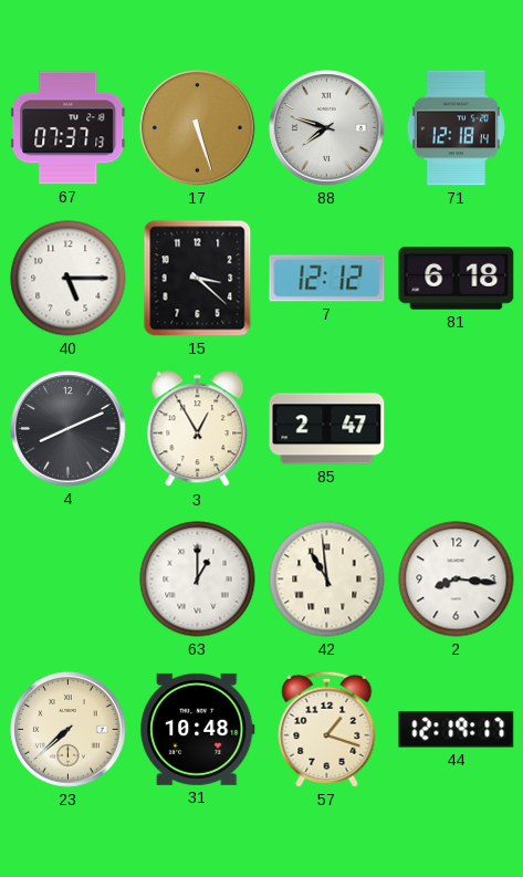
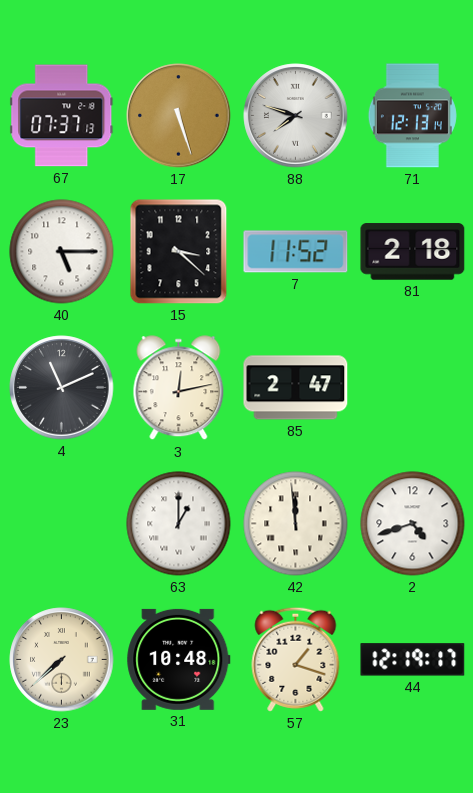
71: 12:18 -> 12:13 (412, 116)
7: 12:12 -> 11:52 (296, 252)
81: 6:18 -> 2:18 (413, 252)
4: 8:11 -> 11:11 (62, 388)
3: 12:55 -> 12:13 (179, 388)
42: 10:59 -> 11:59 (296, 524)
2: 8:16 -> 4:42 (413, 524)
